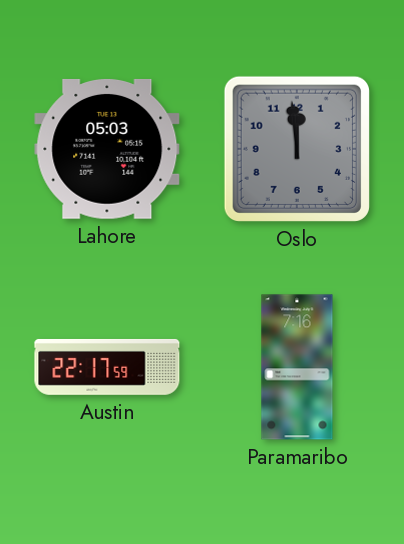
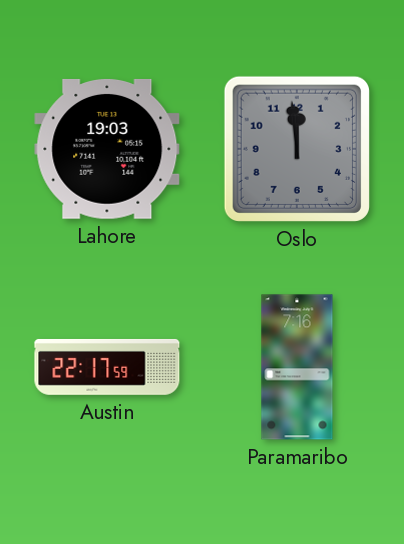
Lahore: 05:03 -> 19:03 (107, 149)
